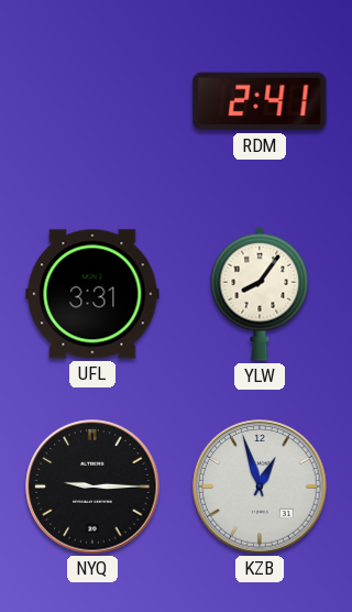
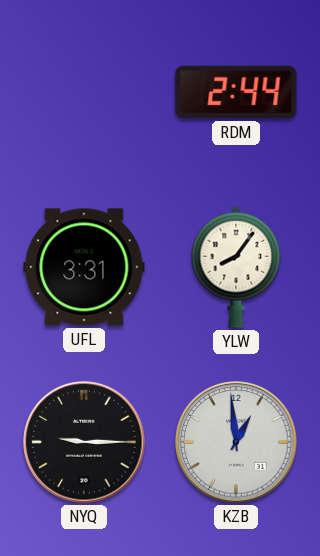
RDM: 2:41 -> 2:44 (236, 92)
KZB: 12:57 -> 12:59 (236, 442)
